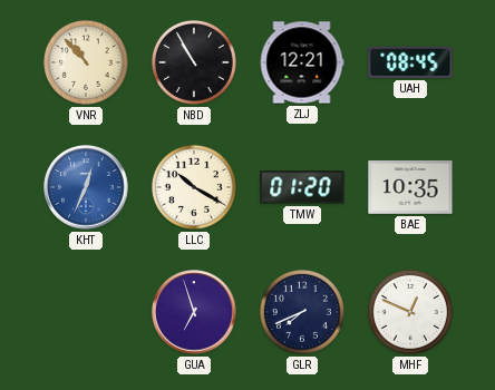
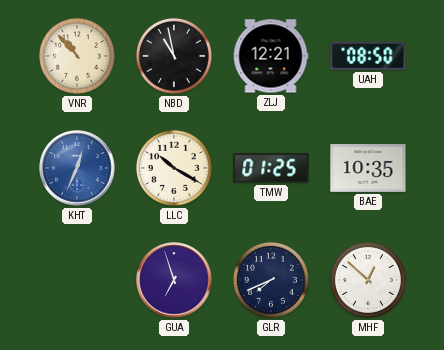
NBD: 10:55 -> 10:58 (174, 56)
UAH: 08:45 -> 08:50 (368, 56)
TMW: 01:20 -> 01:25 (271, 168)
MHF: 12:49 -> 12:52 (368, 280)
